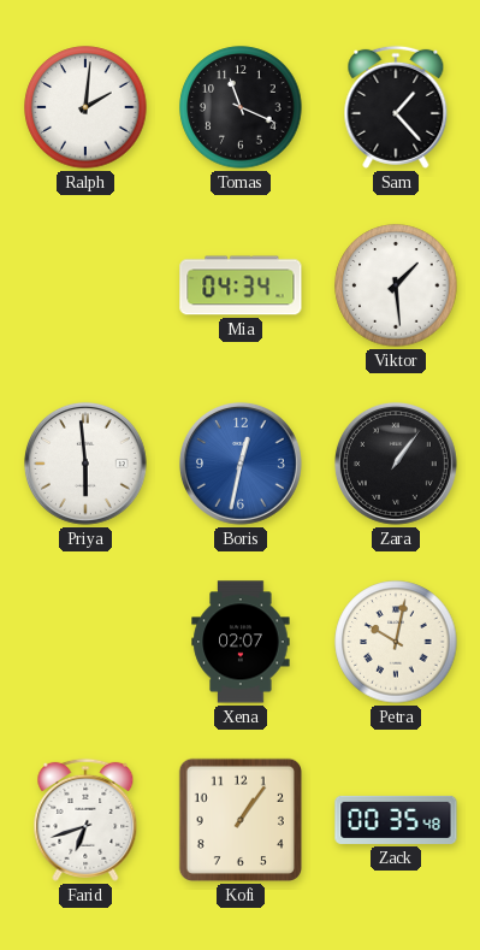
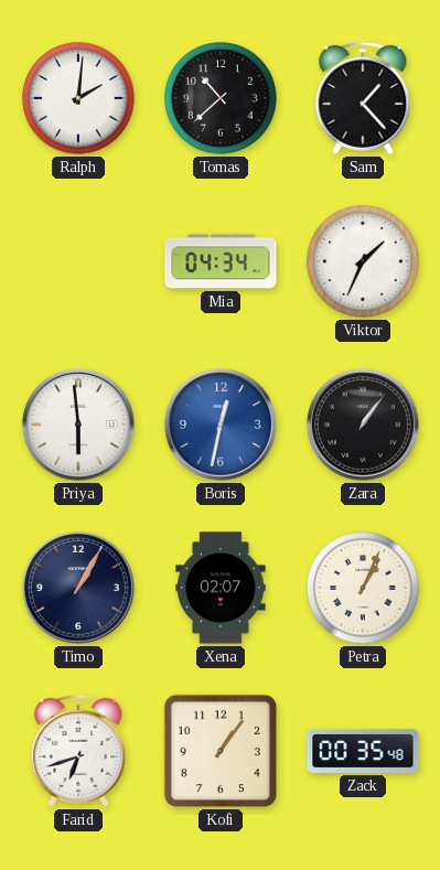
Tomas: 11:19 -> 10:38 (221, 98)
Viktor: 1:29 -> 1:34 (363, 261)
Timo: none -> 1:05 (78, 588)
Petra: 10:02 -> 1:04 (363, 588)
